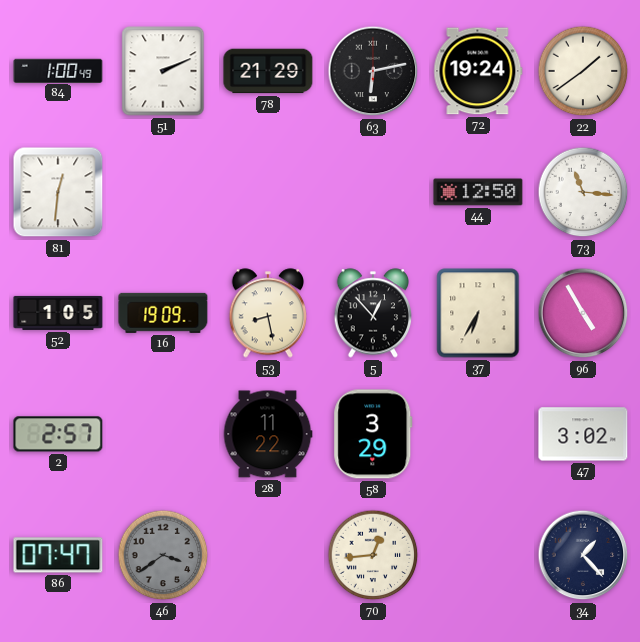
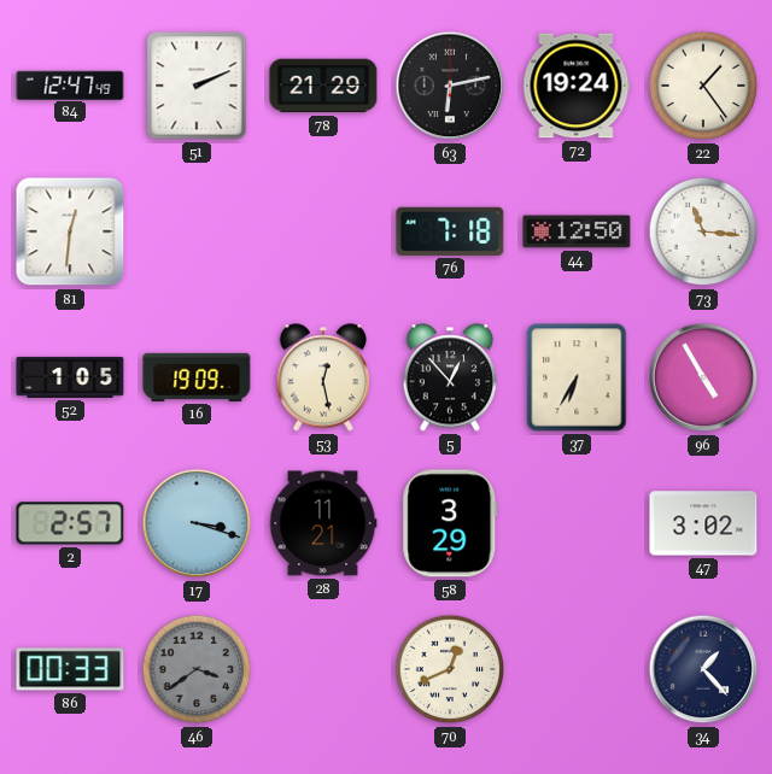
84: 1:00 -> 12:47 (70, 84)
22: 1:39 -> 1:24 (703, 86)
76: none -> 7:18 (450, 231)
53: 8:28 -> 12:28 (323, 377)
17: none -> 3:18 (197, 523)
28: 11:22 -> 11:21 (323, 523)
86: 07:47 -> 00:33 (70, 669)
70: 12:44 -> 12:41 (450, 669)
